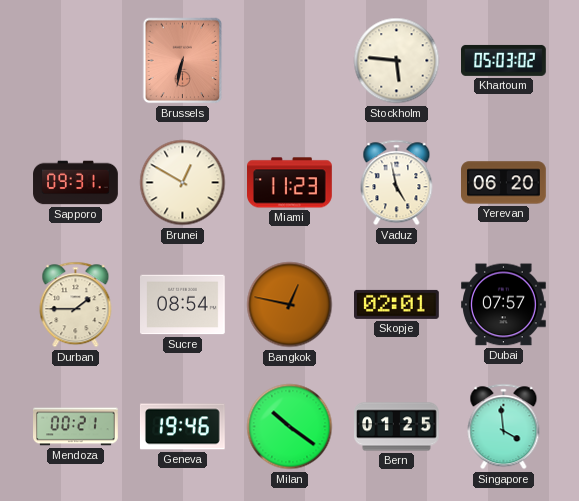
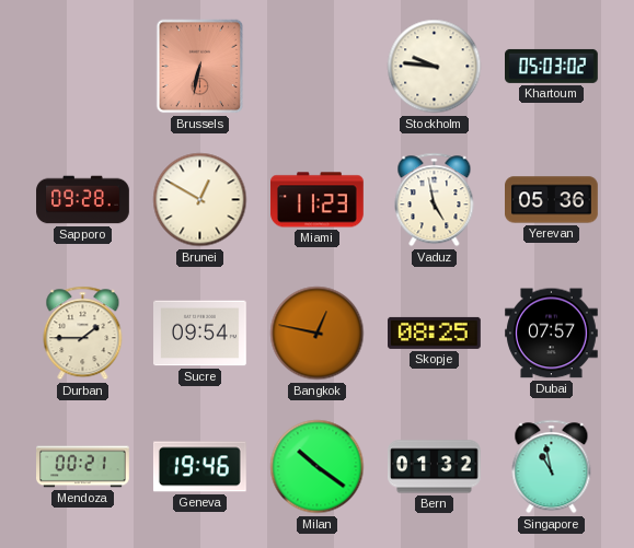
Stockholm: 5:46 -> 9:46 (435, 67)
Sapporo: 09:31 -> 09:28 (83, 200)
Yerevan: 06:20 -> 05:36 (552, 200)
Sucre: 08:54 -> 09:54 (200, 334)
Skopje: 02:01 -> 08:25 (435, 333)
Bern: 01:25 -> 01:32 (435, 467)
Singapore: 3:59 -> 10:58 (552, 467)
